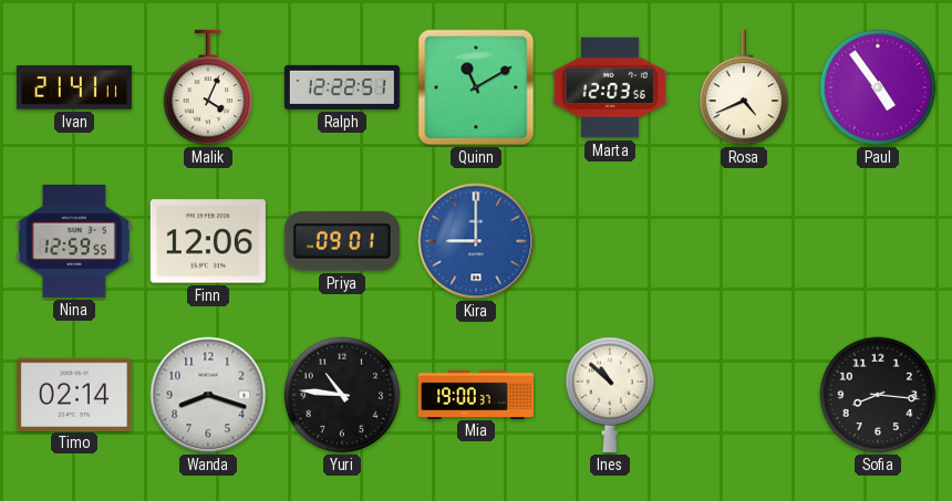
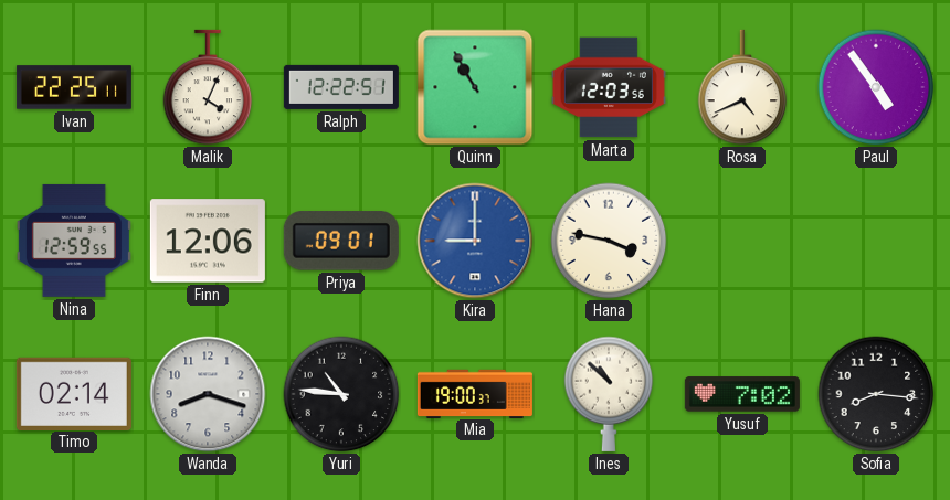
Ivan: 21:41 -> 22:25 (74, 87)
Quinn: 11:10 -> 10:55 (475, 87)
Hana: none -> 3:47 (609, 241)
Yusuf: none -> 7:02 (742, 394)
